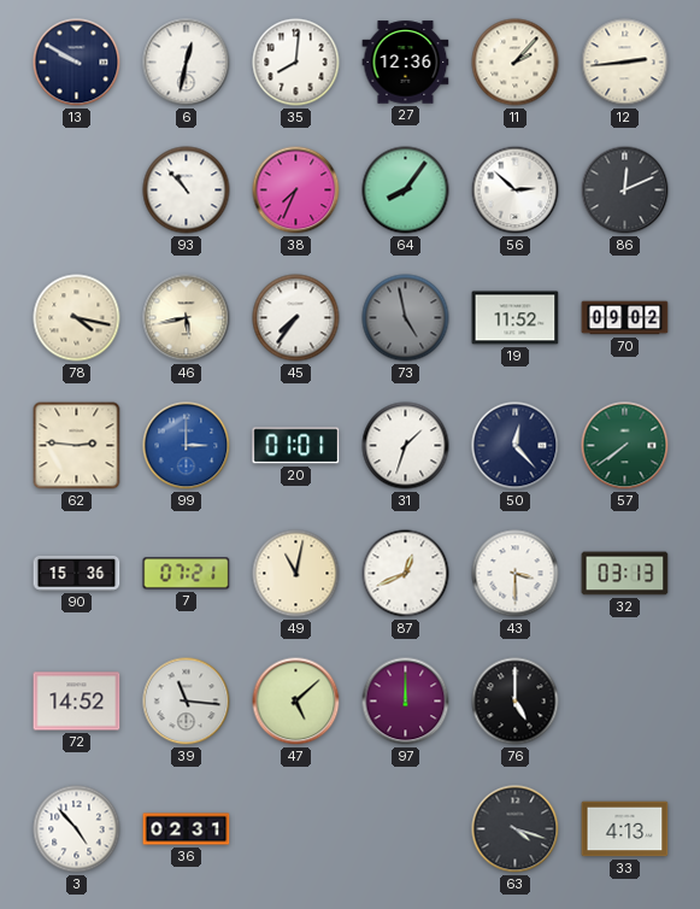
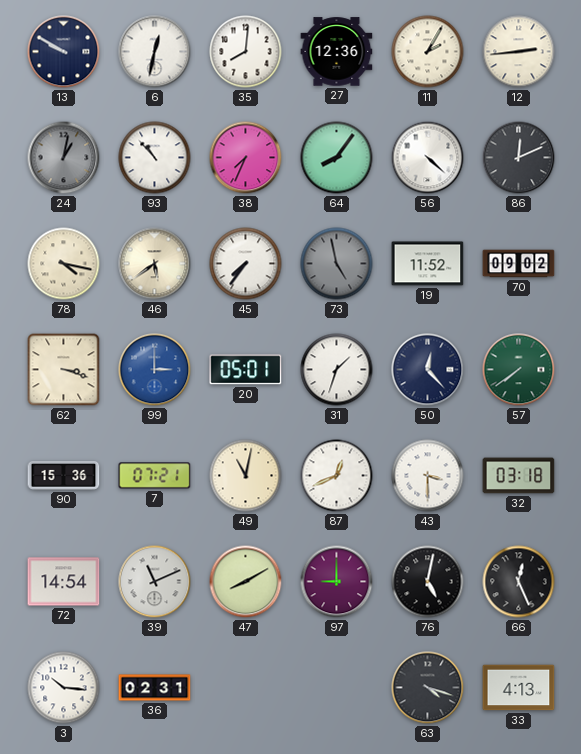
11: 2:07 -> 2:05 (428, 52)
24: none -> 1:02 (64, 158)
56: 2:52 -> 4:22 (428, 158)
46: 5:43 -> 5:39 (155, 264)
62: 2:46 -> 3:18 (64, 370)
20: 01:01 -> 05:01 (246, 370)
32: 03:13 -> 03:18 (519, 476)
72: 14:52 -> 14:54 (64, 582)
39: 11:16 -> 11:11 (155, 582)
47: 5:08 -> 8:10 (246, 582)
97: 12:00 -> 9:00 (337, 582)
76: 5:00 -> 5:02 (428, 582)
66: none -> 12:26 (519, 582)
3: 4:53 -> 10:16 (64, 688)
